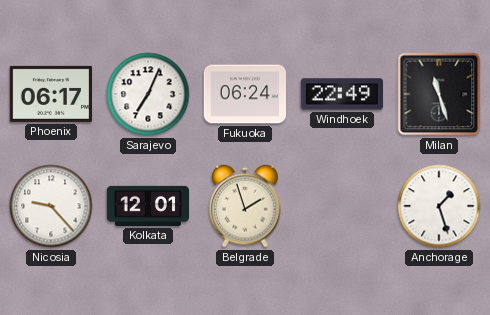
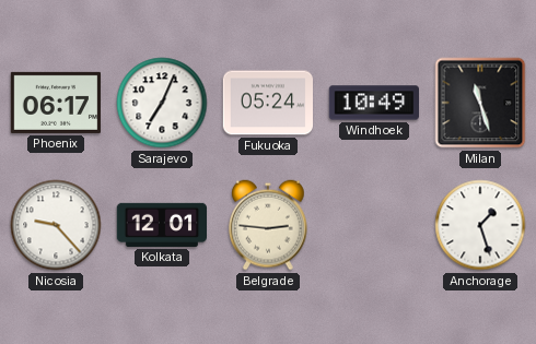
Fukuoka: 06:24 -> 05:24 (267, 103)
Windhoek: 22:49 -> 10:49 (373, 103)
Belgrade: 1:57 -> 2:46 (268, 225)
